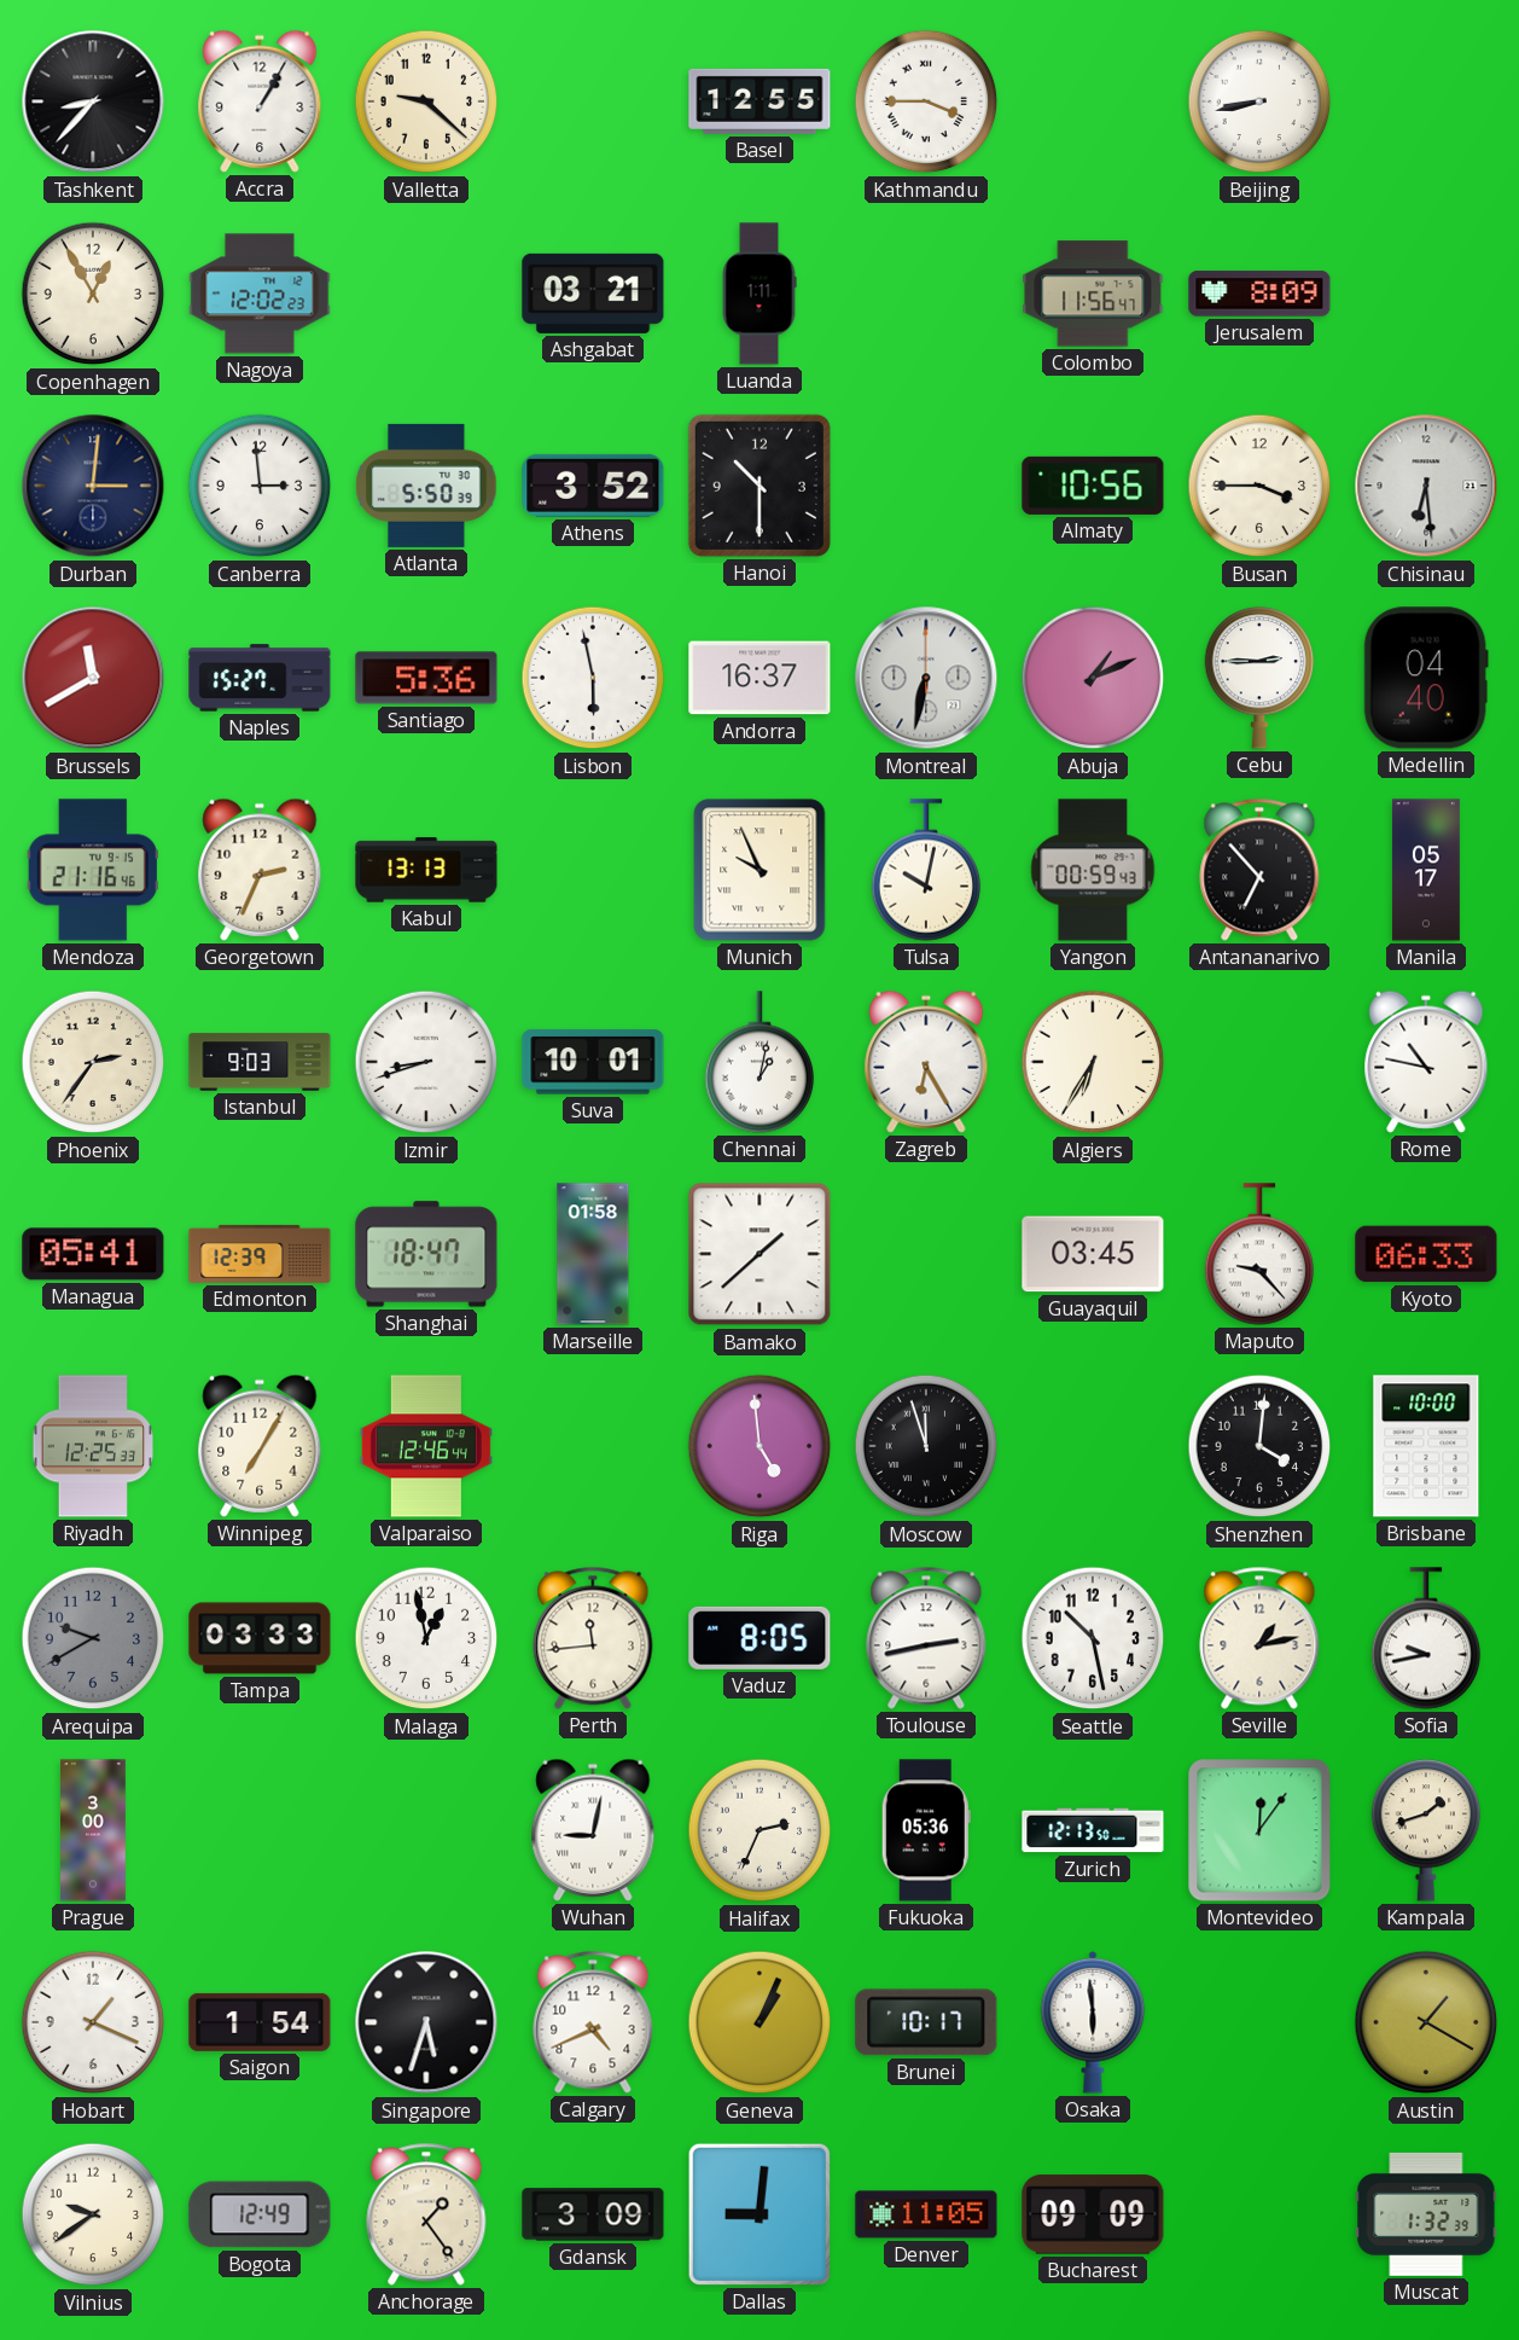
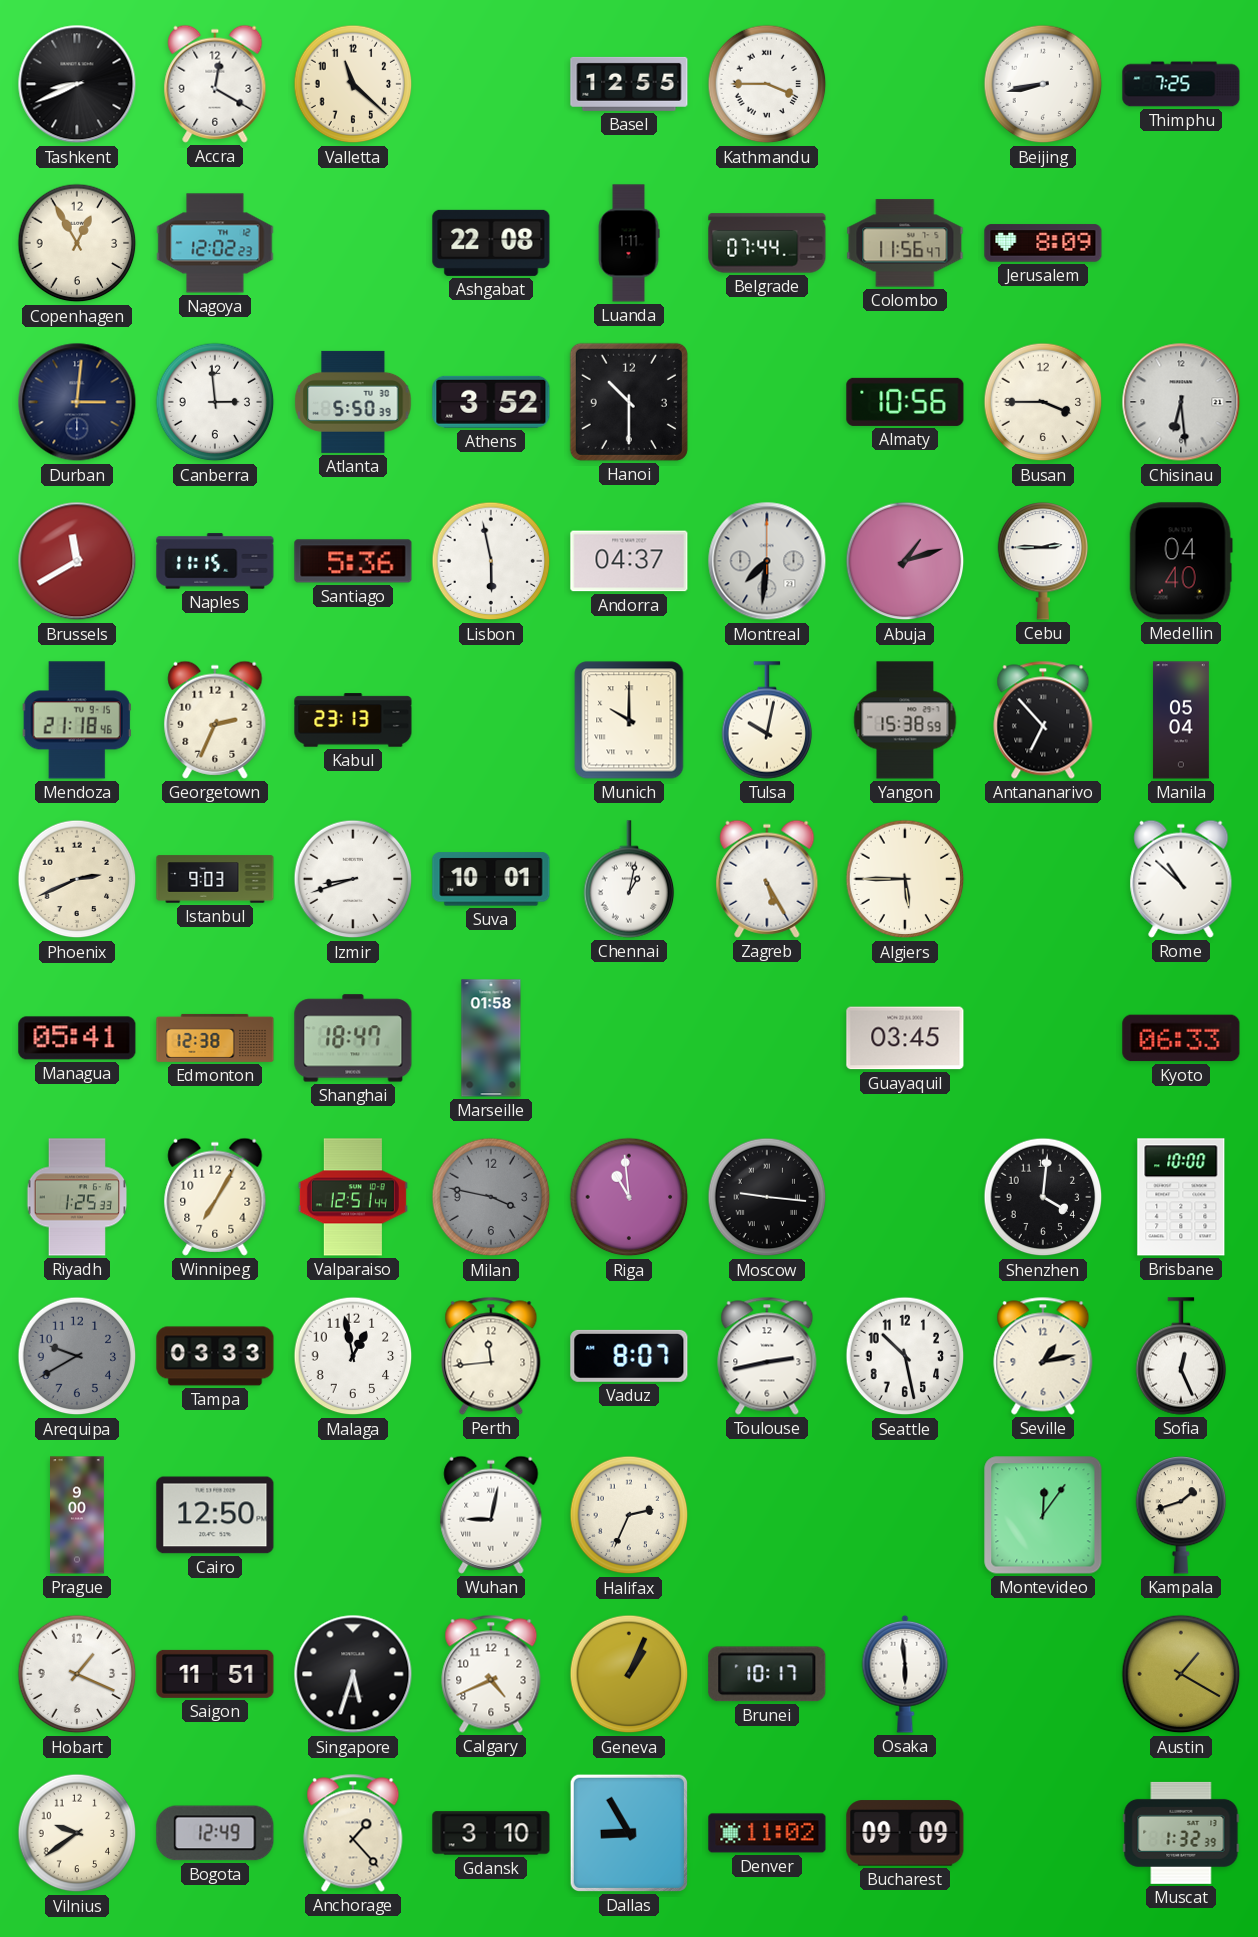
Tashkent: 8:37 -> 8:41 (77, 84)
Accra: 1:05 -> 12:20 (215, 84)
Valletta: 9:22 -> 11:22 (353, 84)
Thimphu: none -> 7:25 (1181, 84)
Ashgabat: 03:21 -> 22:08 (491, 243)
Belgrade: none -> 07:44 (767, 243)
Naples: 15:27 -> 11:15 (215, 561)
Andorra: 16:37 -> 04:37 (629, 561)
Montreal: 6:32 -> 7:31 (767, 561)
Abuja: 1:11 -> 1:12 (905, 561)
Mendoza: 21:16 -> 21:18 (77, 720)
Kabul: 13:13 -> 23:13 (353, 720)
Munich: 9:56 -> 10:00 (629, 720)
Yangon: 00:59 -> 15:38 (905, 720)
Manila: 05:17 -> 05:04 (1181, 720)
Phoenix: 2:36 -> 2:41 (77, 879)
Zagreb: 6:25 -> 5:25 (767, 879)
Algiers: 6:35 -> 5:45 (905, 879)
Rome: 10:47 -> 10:52 (1181, 879)
Edmonton: 12:39 -> 12:38 (215, 1038)
Bamako: 1:38 -> none (759, 1254)
Maputo: 9:23 -> none (1259, 1254)
Riyadh: 12:25 -> 1:25 (77, 1197)
Valparaiso: 12:46 -> 12:51 (353, 1197)
Milan: none -> 3:47 (491, 1197)
Riga: 4:59 -> 10:59 (629, 1197)
Moscow: 11:57 -> 9:16 (767, 1197)
Vaduz: 8:05 -> 8:07 (629, 1356)
Sofia: 9:43 -> 12:26 (1181, 1356)
Prague: 3:00 -> 9:00 (78, 1515)
Cairo: none -> 12:50 (215, 1515)
Fukuoka: 05:36 -> none (926, 1830)
Zurich: 12:13 -> none (1093, 1830)
Saigon: 1:54 -> 11:51 (215, 1674)
Anchorage: 1:24 -> 1:23 (353, 1833)
Gdansk: 3:09 -> 3:10 (491, 1833)
Dallas: 9:01 -> 8:55 (629, 1833)
Denver: 11:05 -> 11:02 (767, 1833)
